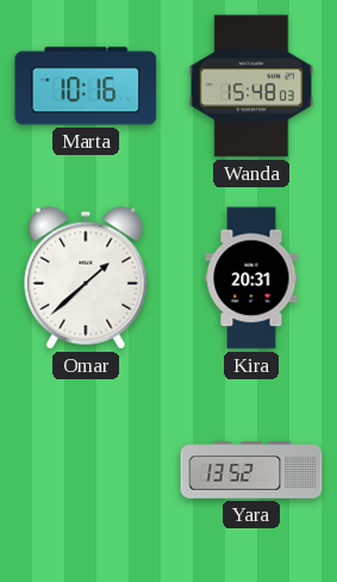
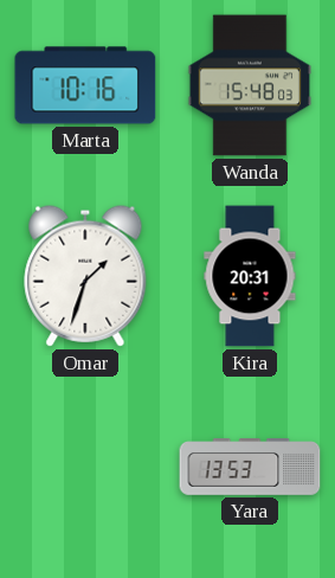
Omar: 1:38 -> 1:33 (85, 276)
Yara: 13:52 -> 13:53 (250, 467)
